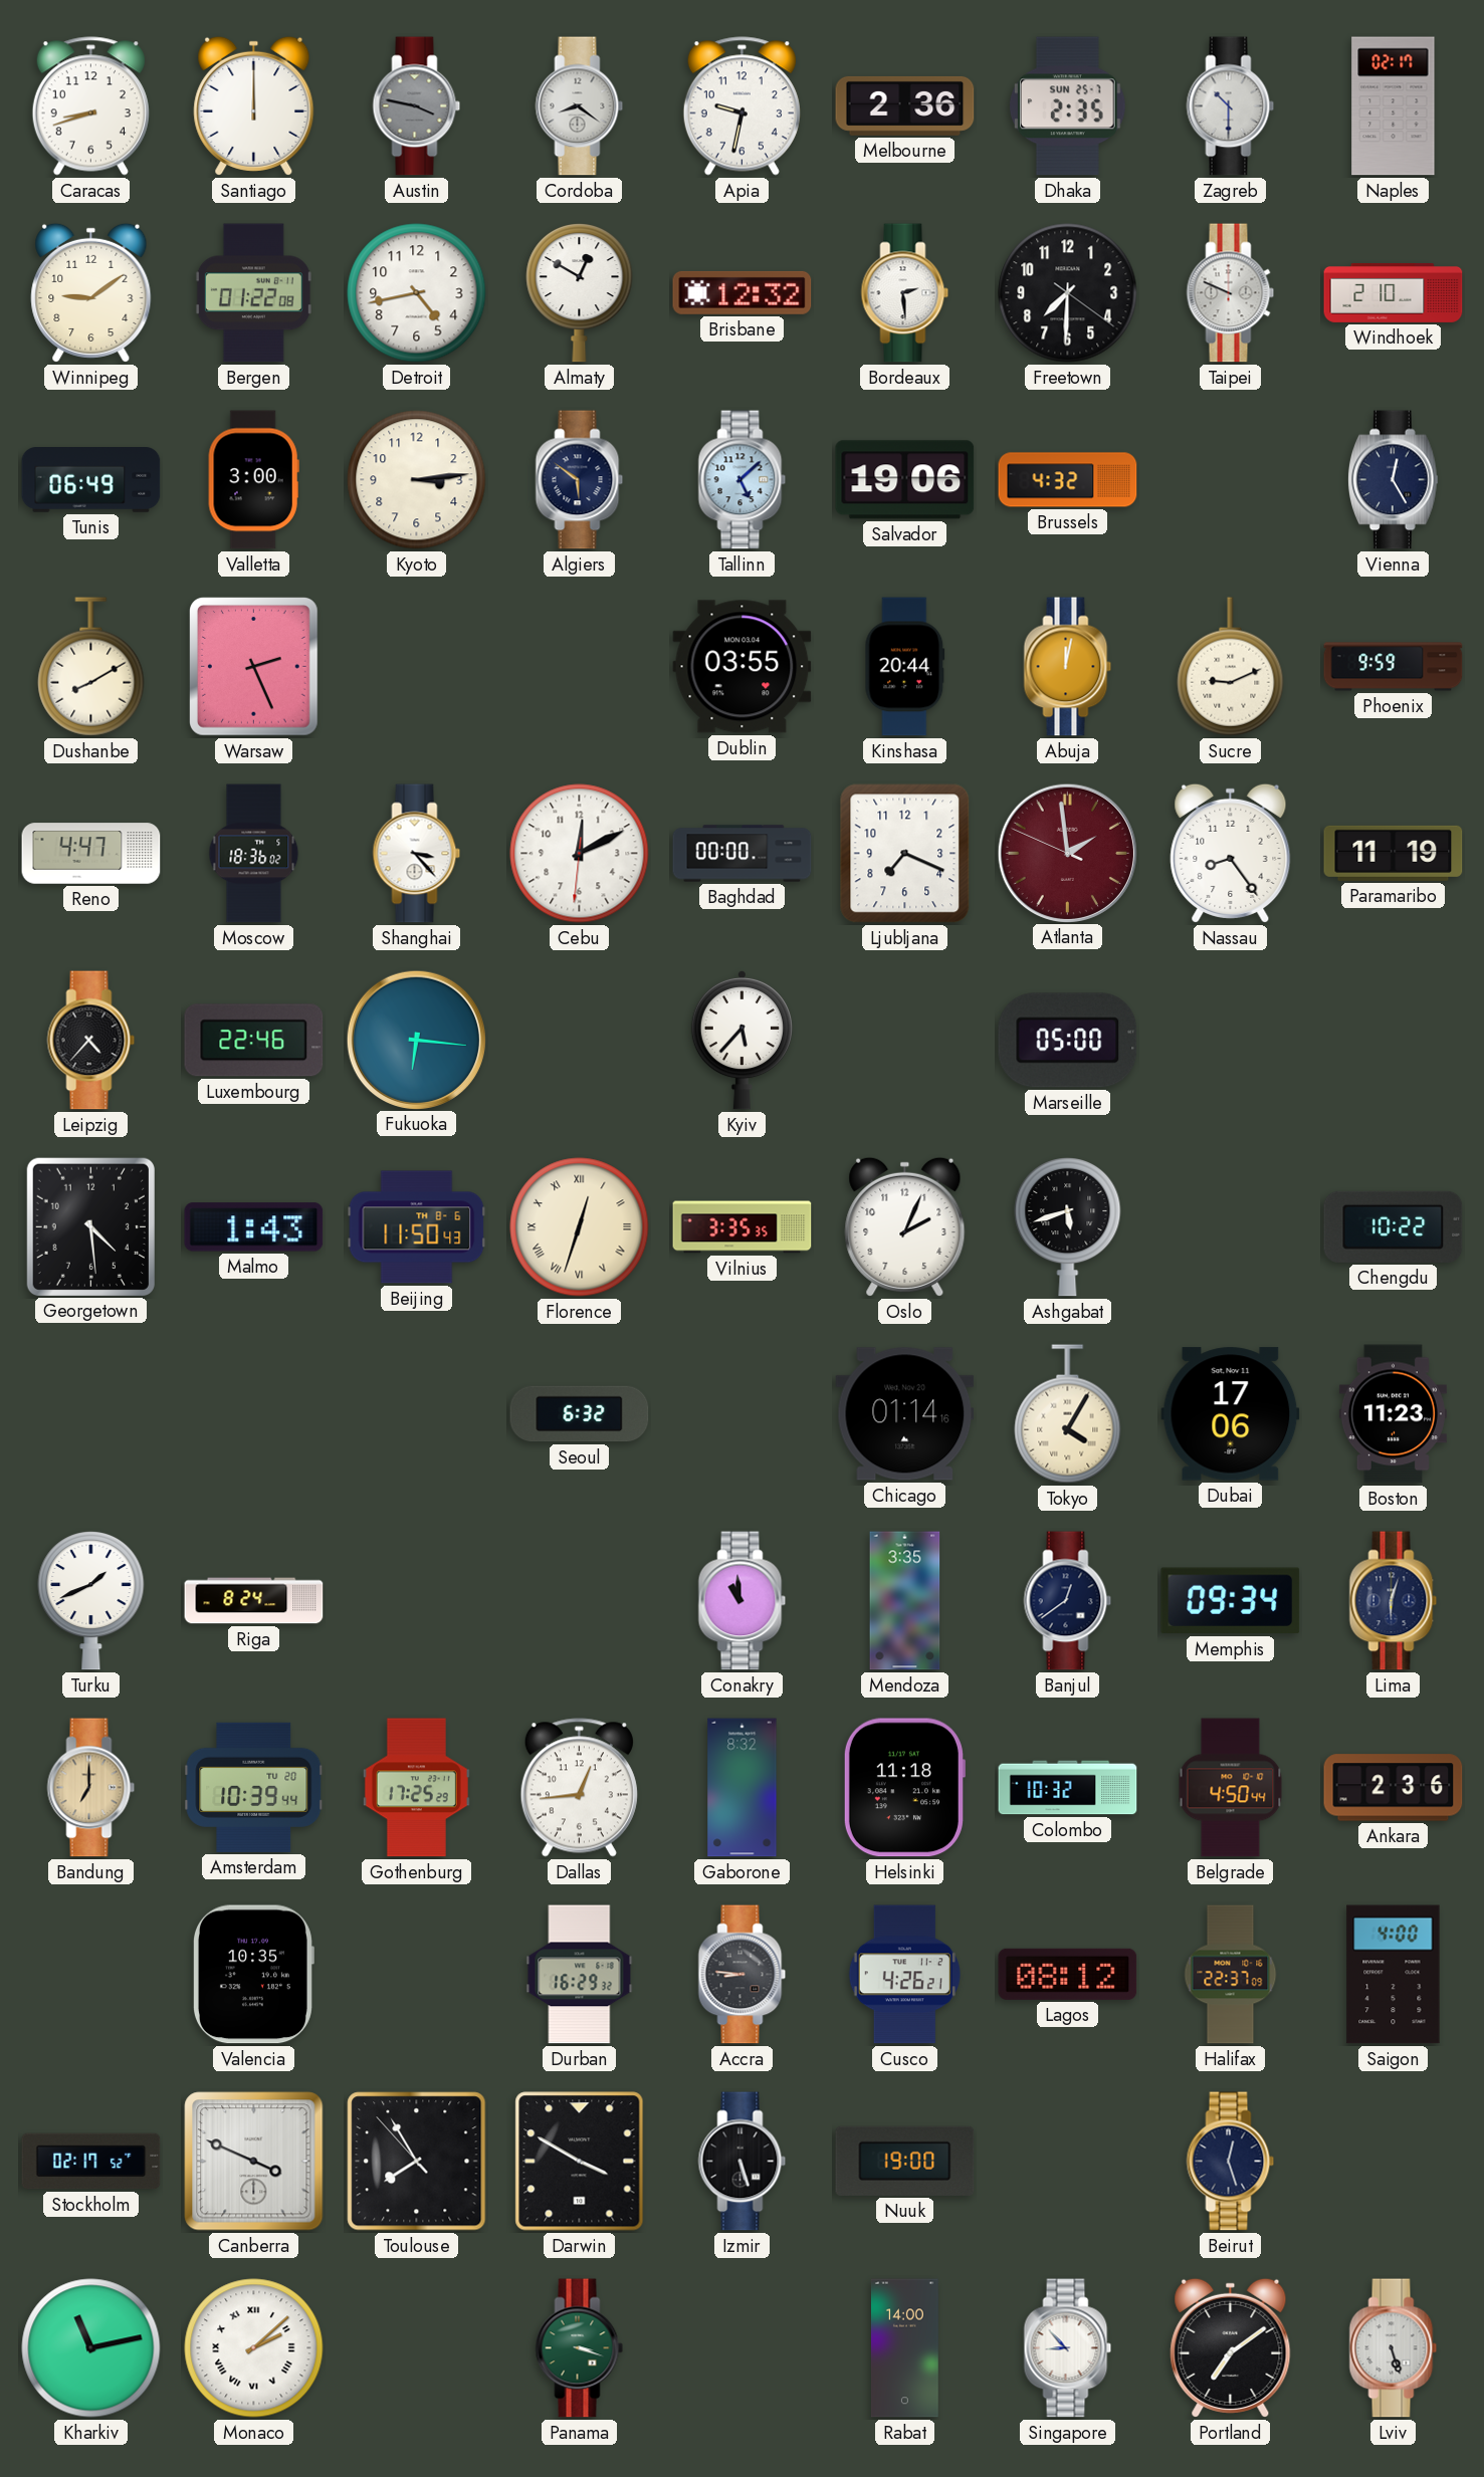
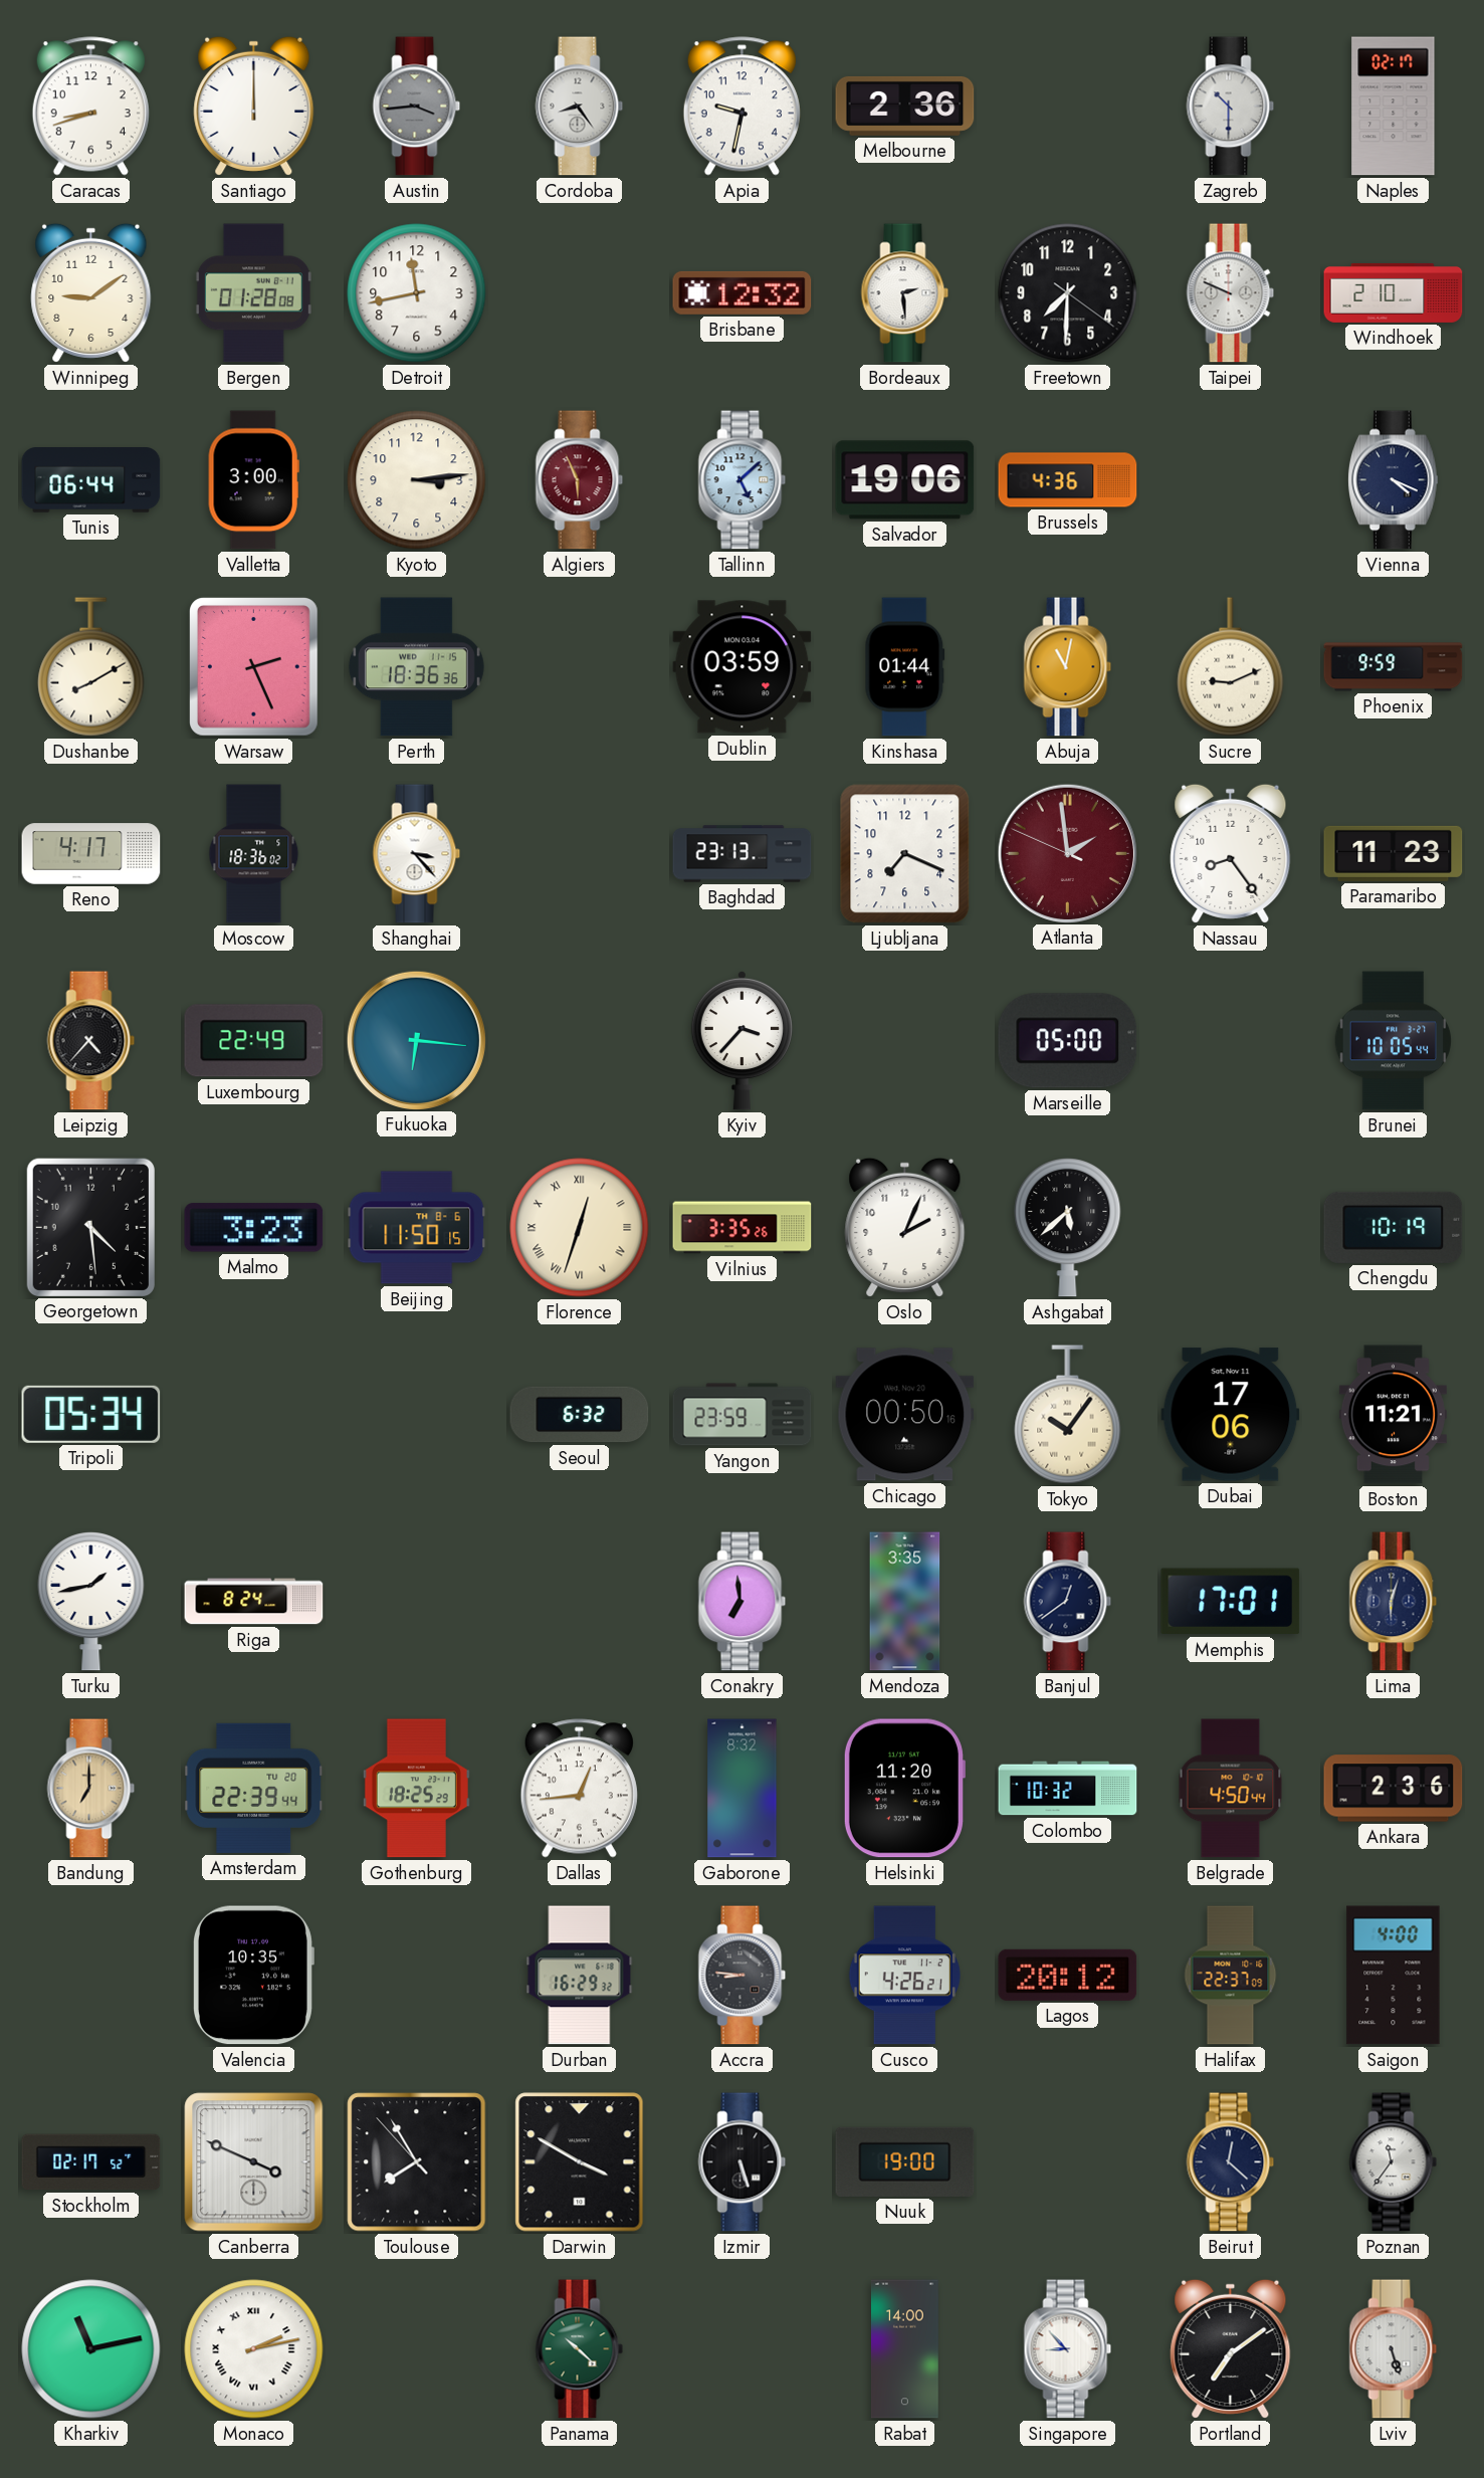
Austin: 3:47 -> 3:44 (417, 107)
Cordoba: 8:21 -> 8:24 (580, 107)
Dhaka: 2:35 -> none (1067, 106)
Bergen: 01:22 -> 01:28 (253, 293)
Detroit: 4:43 -> 11:43 (417, 293)
Almaty: 12:50 -> none (580, 293)
Tunis: 06:49 -> 06:44 (91, 480)
Algiers: 5:51 -> 5:56 (580, 480)
Algiers dial: navy -> burgundy (580, 480)
Brussels: 4:32 -> 4:36 (1068, 480)
Vienna: 12:25 -> 4:19 (1393, 480)
Perth: none -> 18:36 (416, 667)
Dublin: 03:55 -> 03:59 (743, 667)
Kinshasa: 20:44 -> 01:44 (905, 667)
Abuja: 12:02 -> 11:02 (1068, 667)
Reno: 4:47 -> 4:17 (91, 854)
Cebu: 12:10 -> none (580, 854)
Baghdad: 00:00 -> 23:13 (743, 854)
Paramaribo: 11:19 -> 11:23 (1394, 853)
Luxembourg: 22:46 -> 22:49 (254, 1041)
Kyiv: 5:37 -> 3:37 (741, 1040)
Brunei: none -> 10:05 (1394, 1041)
Malmo: 1:43 -> 3:23 (254, 1228)
Beijing: 11:50:43 -> 11:50:15 (417, 1228)
Vilnius: 3:35:35 -> 3:35:26 (743, 1228)
Ashgabat: 5:42 -> 5:38 (1068, 1228)
Chengdu: 10:22 -> 10:19 (1394, 1227)
Tripoli: none -> 05:34 (91, 1414)
Yangon: none -> 23:59 (743, 1415)
Chicago: 01:14 -> 00:50 (905, 1415)
Tokyo: 4:05 -> 10:06 (1068, 1415)
Boston: 11:23 -> 11:21 (1393, 1415)
Turku: 1:41 -> 1:43 (91, 1602)
Conakry: 10:59 -> 6:59 (743, 1602)
Memphis: 09:34 -> 17:01 (1231, 1602)
Amsterdam: 10:39 -> 22:39 (254, 1788)
Gothenburg: 17:25 -> 18:25 (416, 1789)
Helsinki: 11:18 -> 11:20 (904, 1789)
Lagos: 08:12 -> 20:12 (1068, 1975)
Beirut: 12:27 -> 12:22 (1231, 2162)
Poznan: none -> 11:36 (1394, 2162)
Monaco: 2:08 -> 2:13 (254, 2349)
Panama: 3:18 -> 10:22 (580, 2349)
